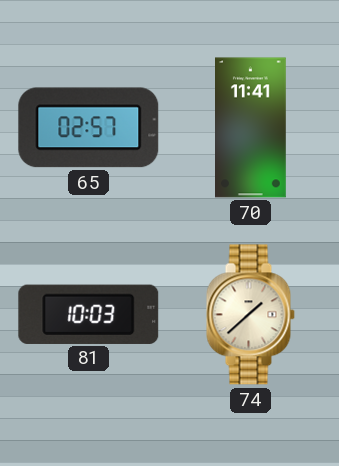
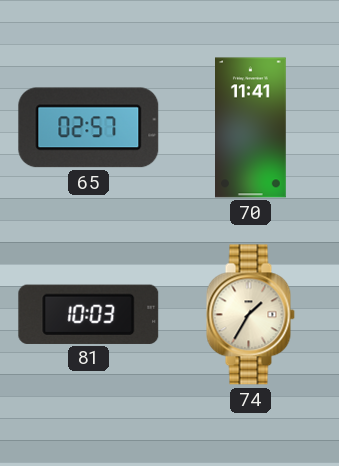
74: 1:38 -> 1:35 (250, 315)
